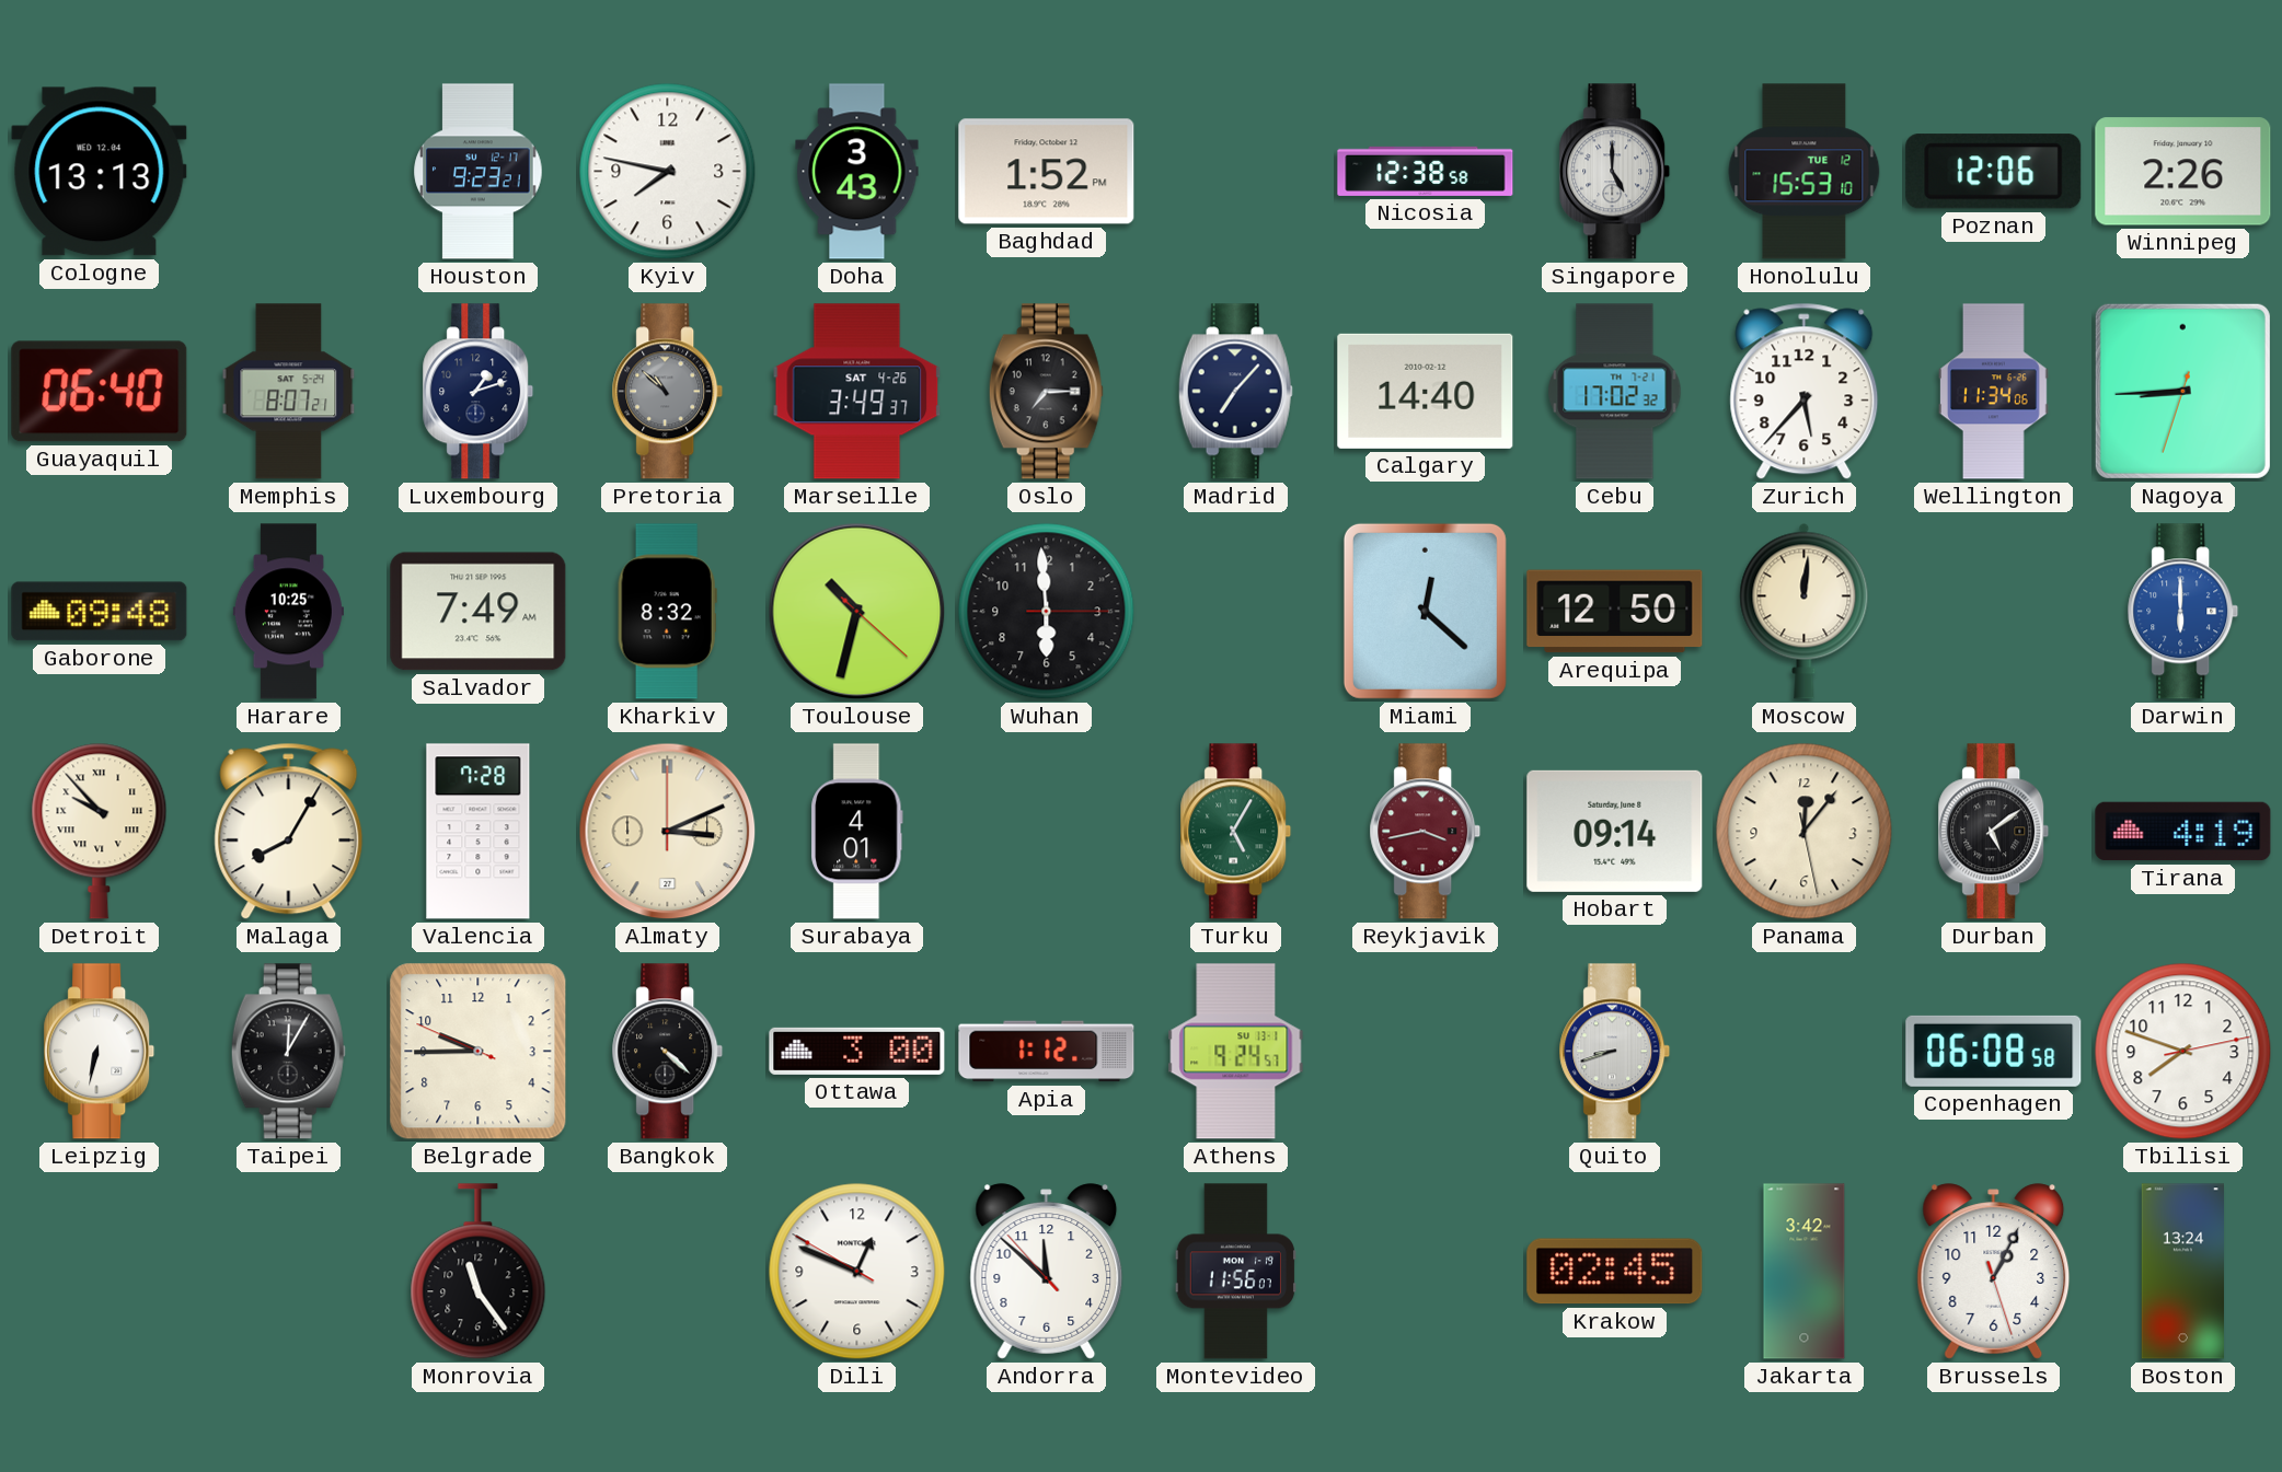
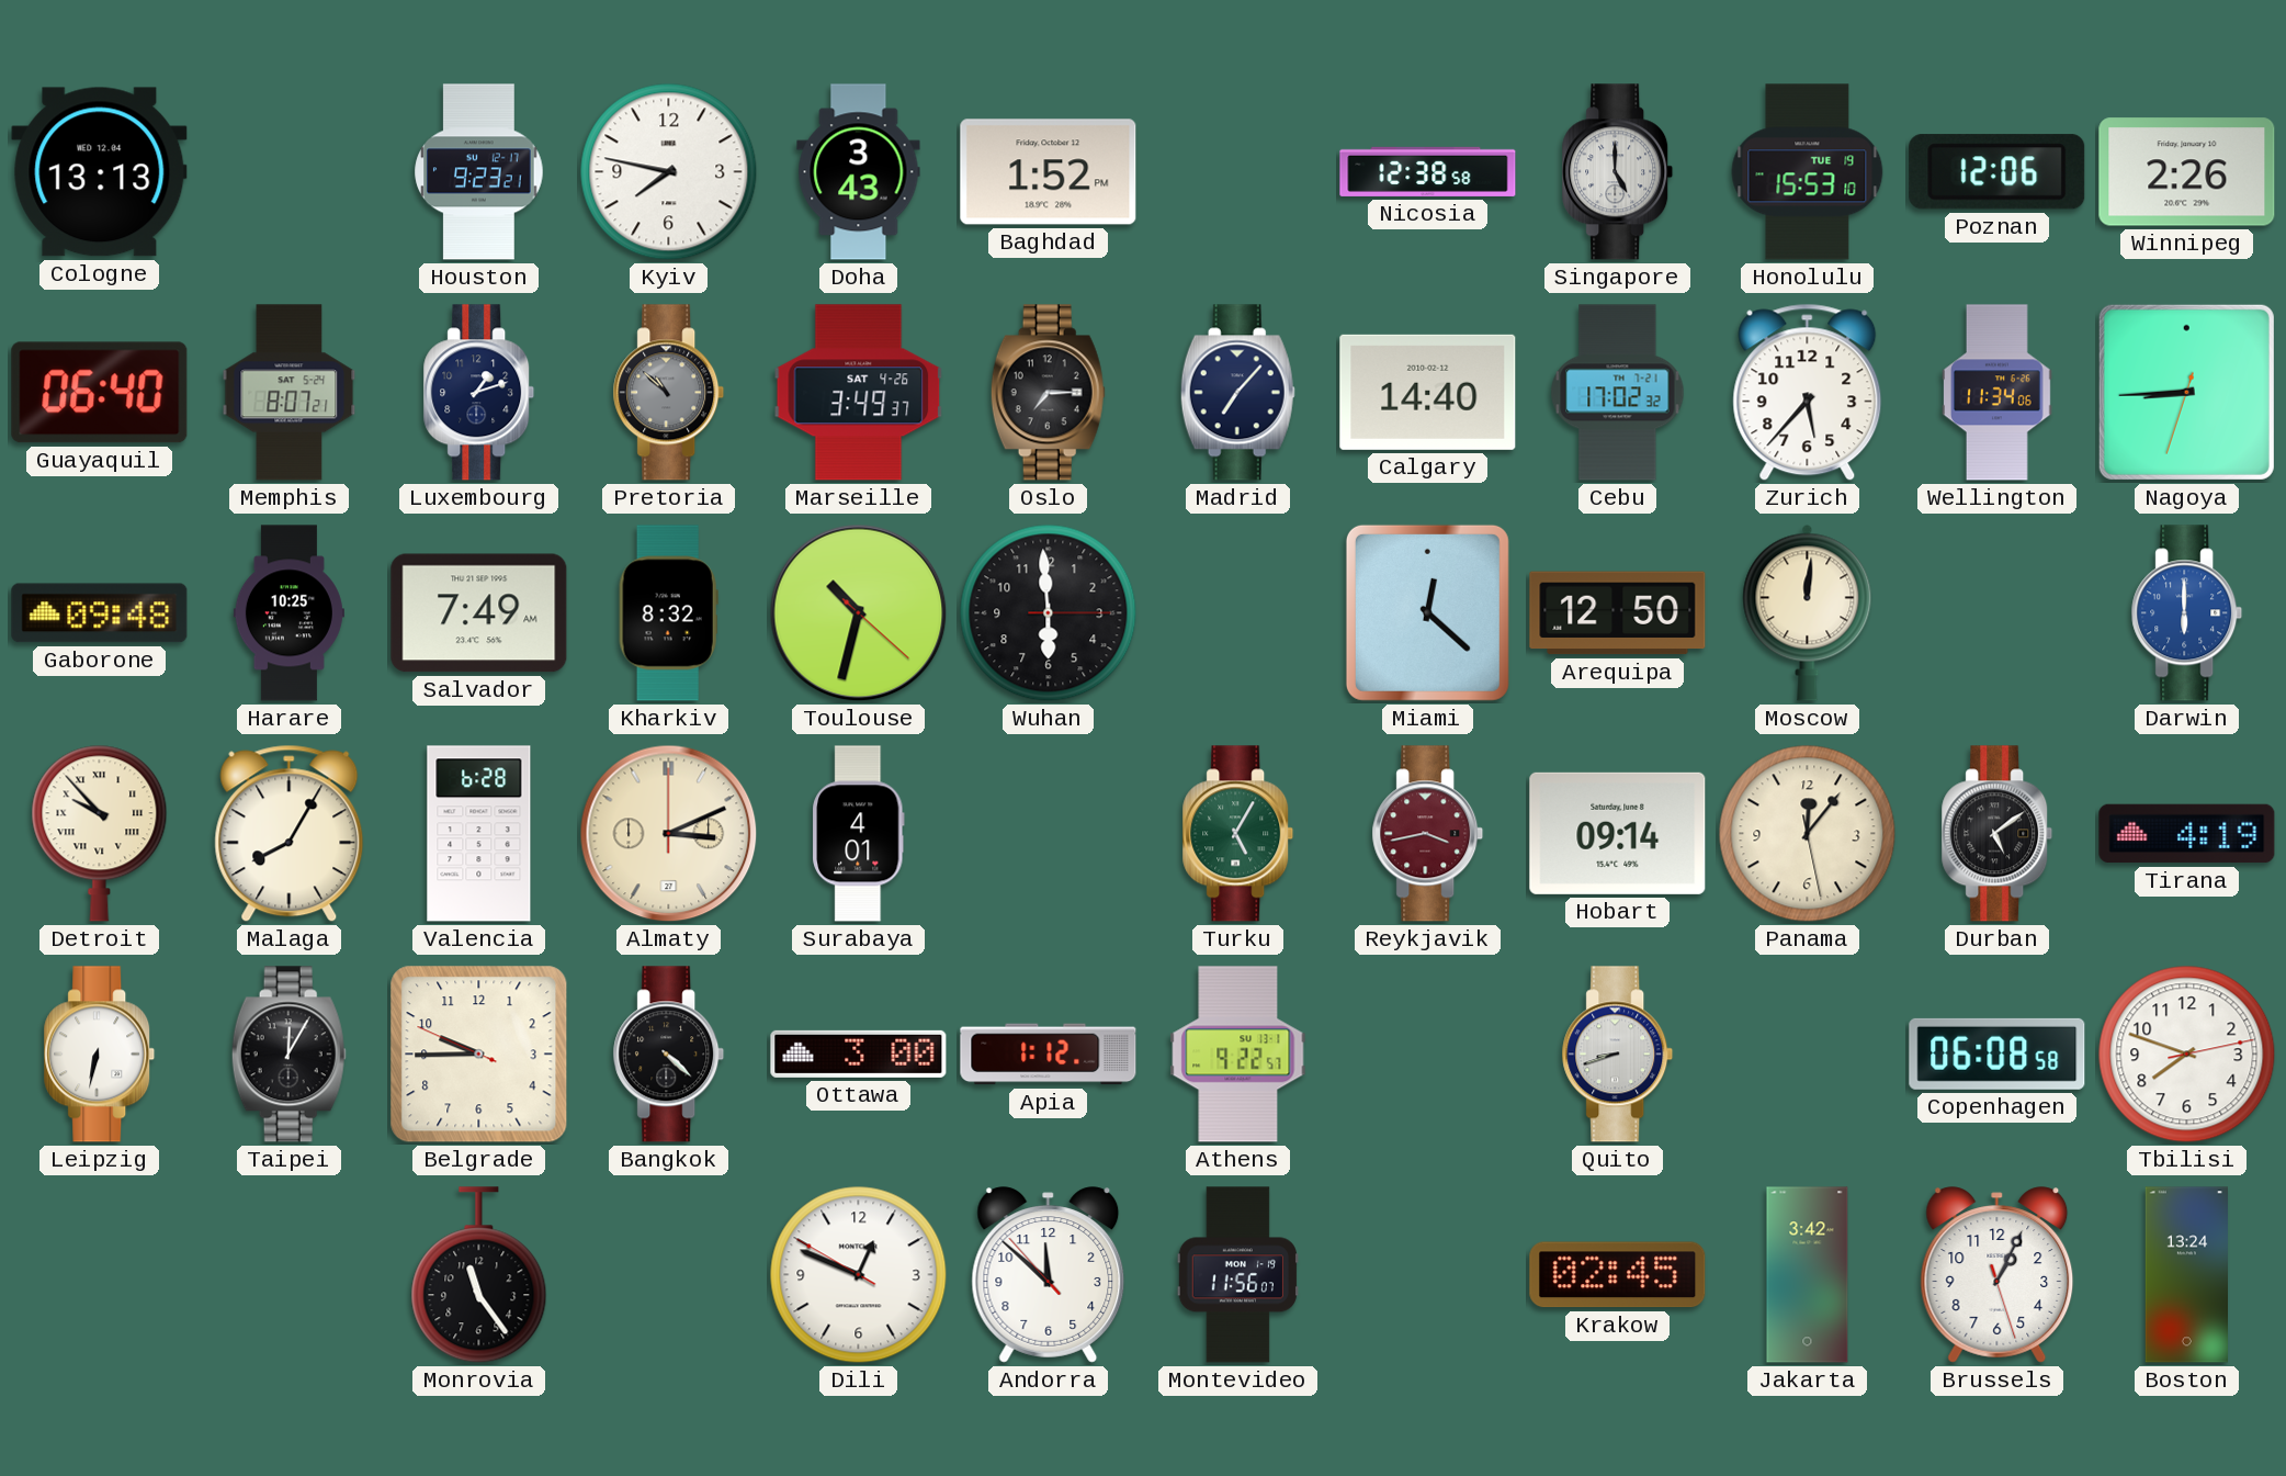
Honolulu date: TUE 12 -> TUE 19 (1808, 172)
Valencia: 7:28 -> 6:28 (479, 834)
Athens: 9:24 -> 9:22 (1238, 1055)
